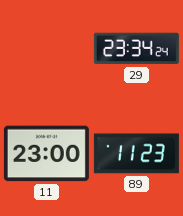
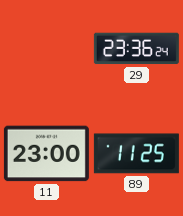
29: 23:34 -> 23:36 (136, 49)
89: 11:23 -> 11:25 (136, 154)
